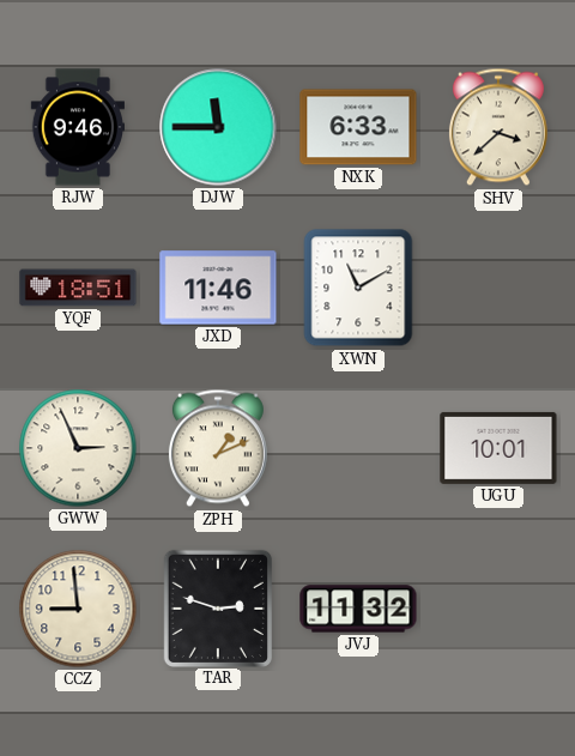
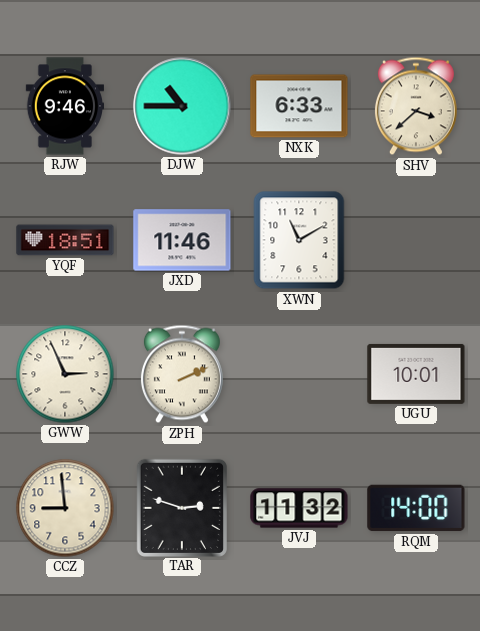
DJW: 11:45 -> 10:45 (182, 106)
ZPH: 1:11 -> 2:11 (182, 374)
RQM: none -> 14:00 (416, 508)
